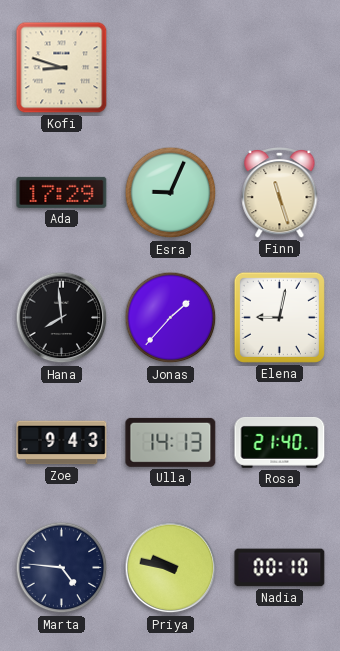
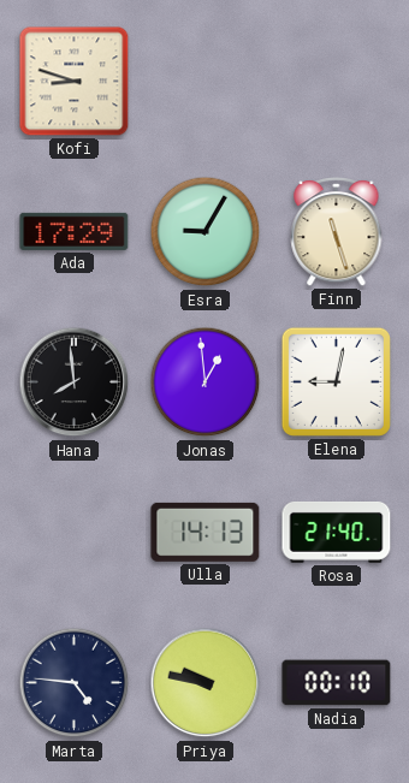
Esra: 9:04 -> 9:05 (206, 232)
Jonas: 1:37 -> 12:59 (206, 382)
Zoe: 9:43 -> none (62, 443)
